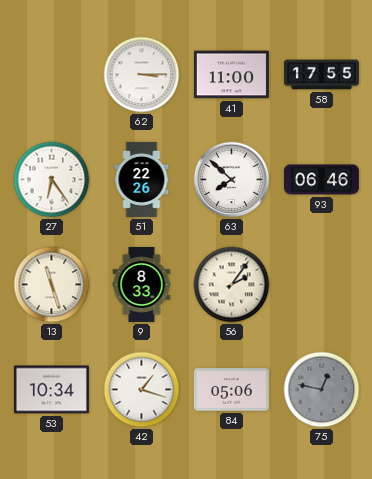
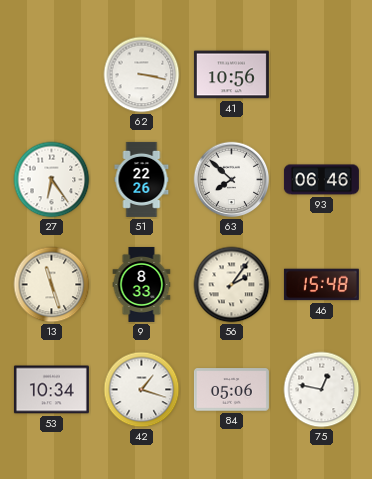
62: 3:15 -> 3:17 (142, 75)
41: 11:00 -> 10:56 (231, 75)
58: 17:55 -> none (321, 75)
46: none -> 15:48 (321, 285)
75 dial: grey -> white (322, 390)
